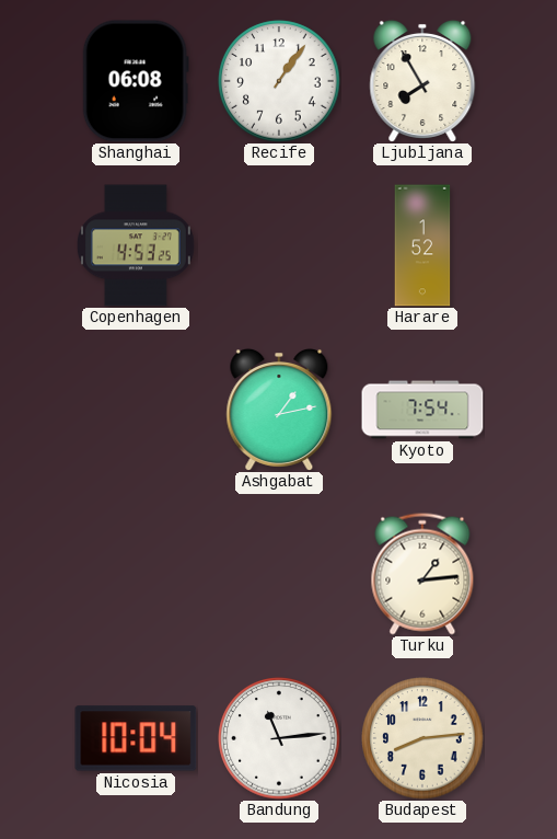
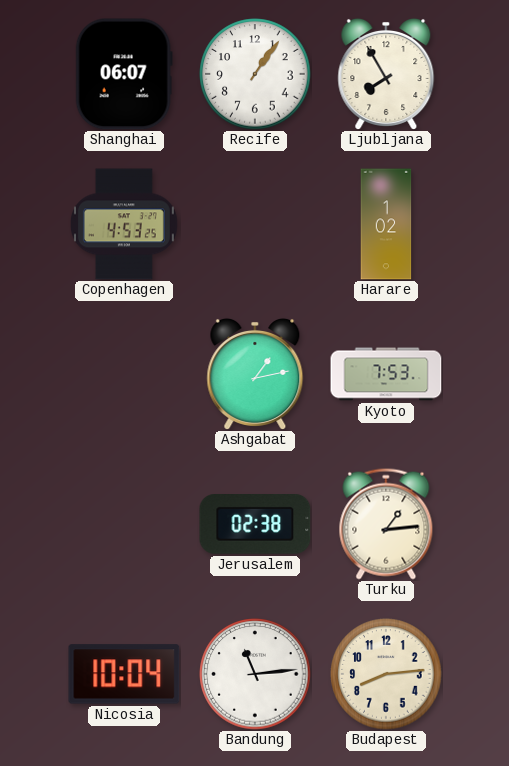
Shanghai: 06:08 -> 06:07 (124, 74)
Harare: 1:52 -> 1:02 (386, 224)
Kyoto: 7:54 -> 7:53 (386, 374)
Jerusalem: none -> 02:38 (255, 525)
